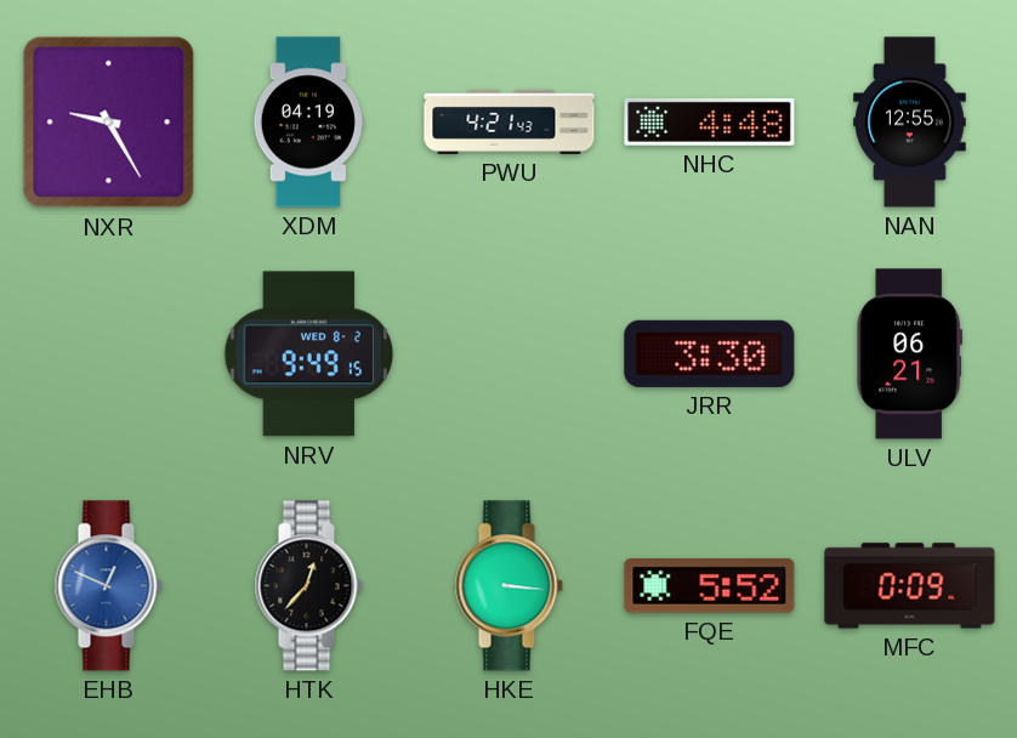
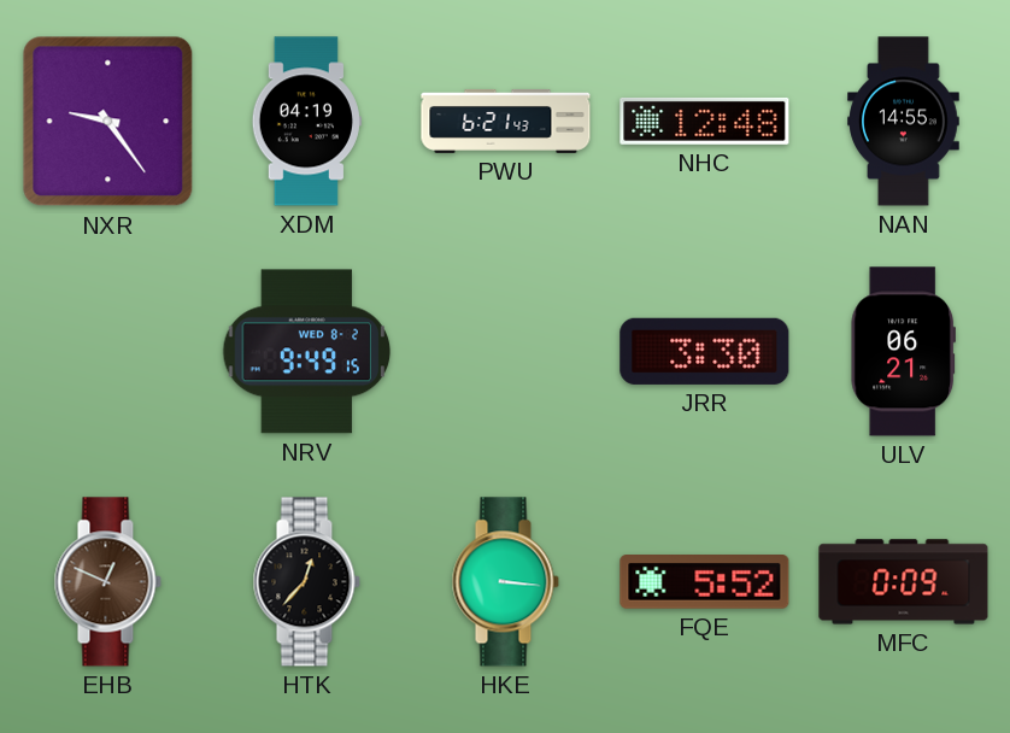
NXR: 9:25 -> 9:24 (108, 122)
PWU: 4:21 -> 6:21 (506, 121)
NHC: 4:48 -> 12:48 (705, 121)
NAN: 12:55 -> 14:55 (904, 122)
EHB dial: blue -> brown (107, 582)
